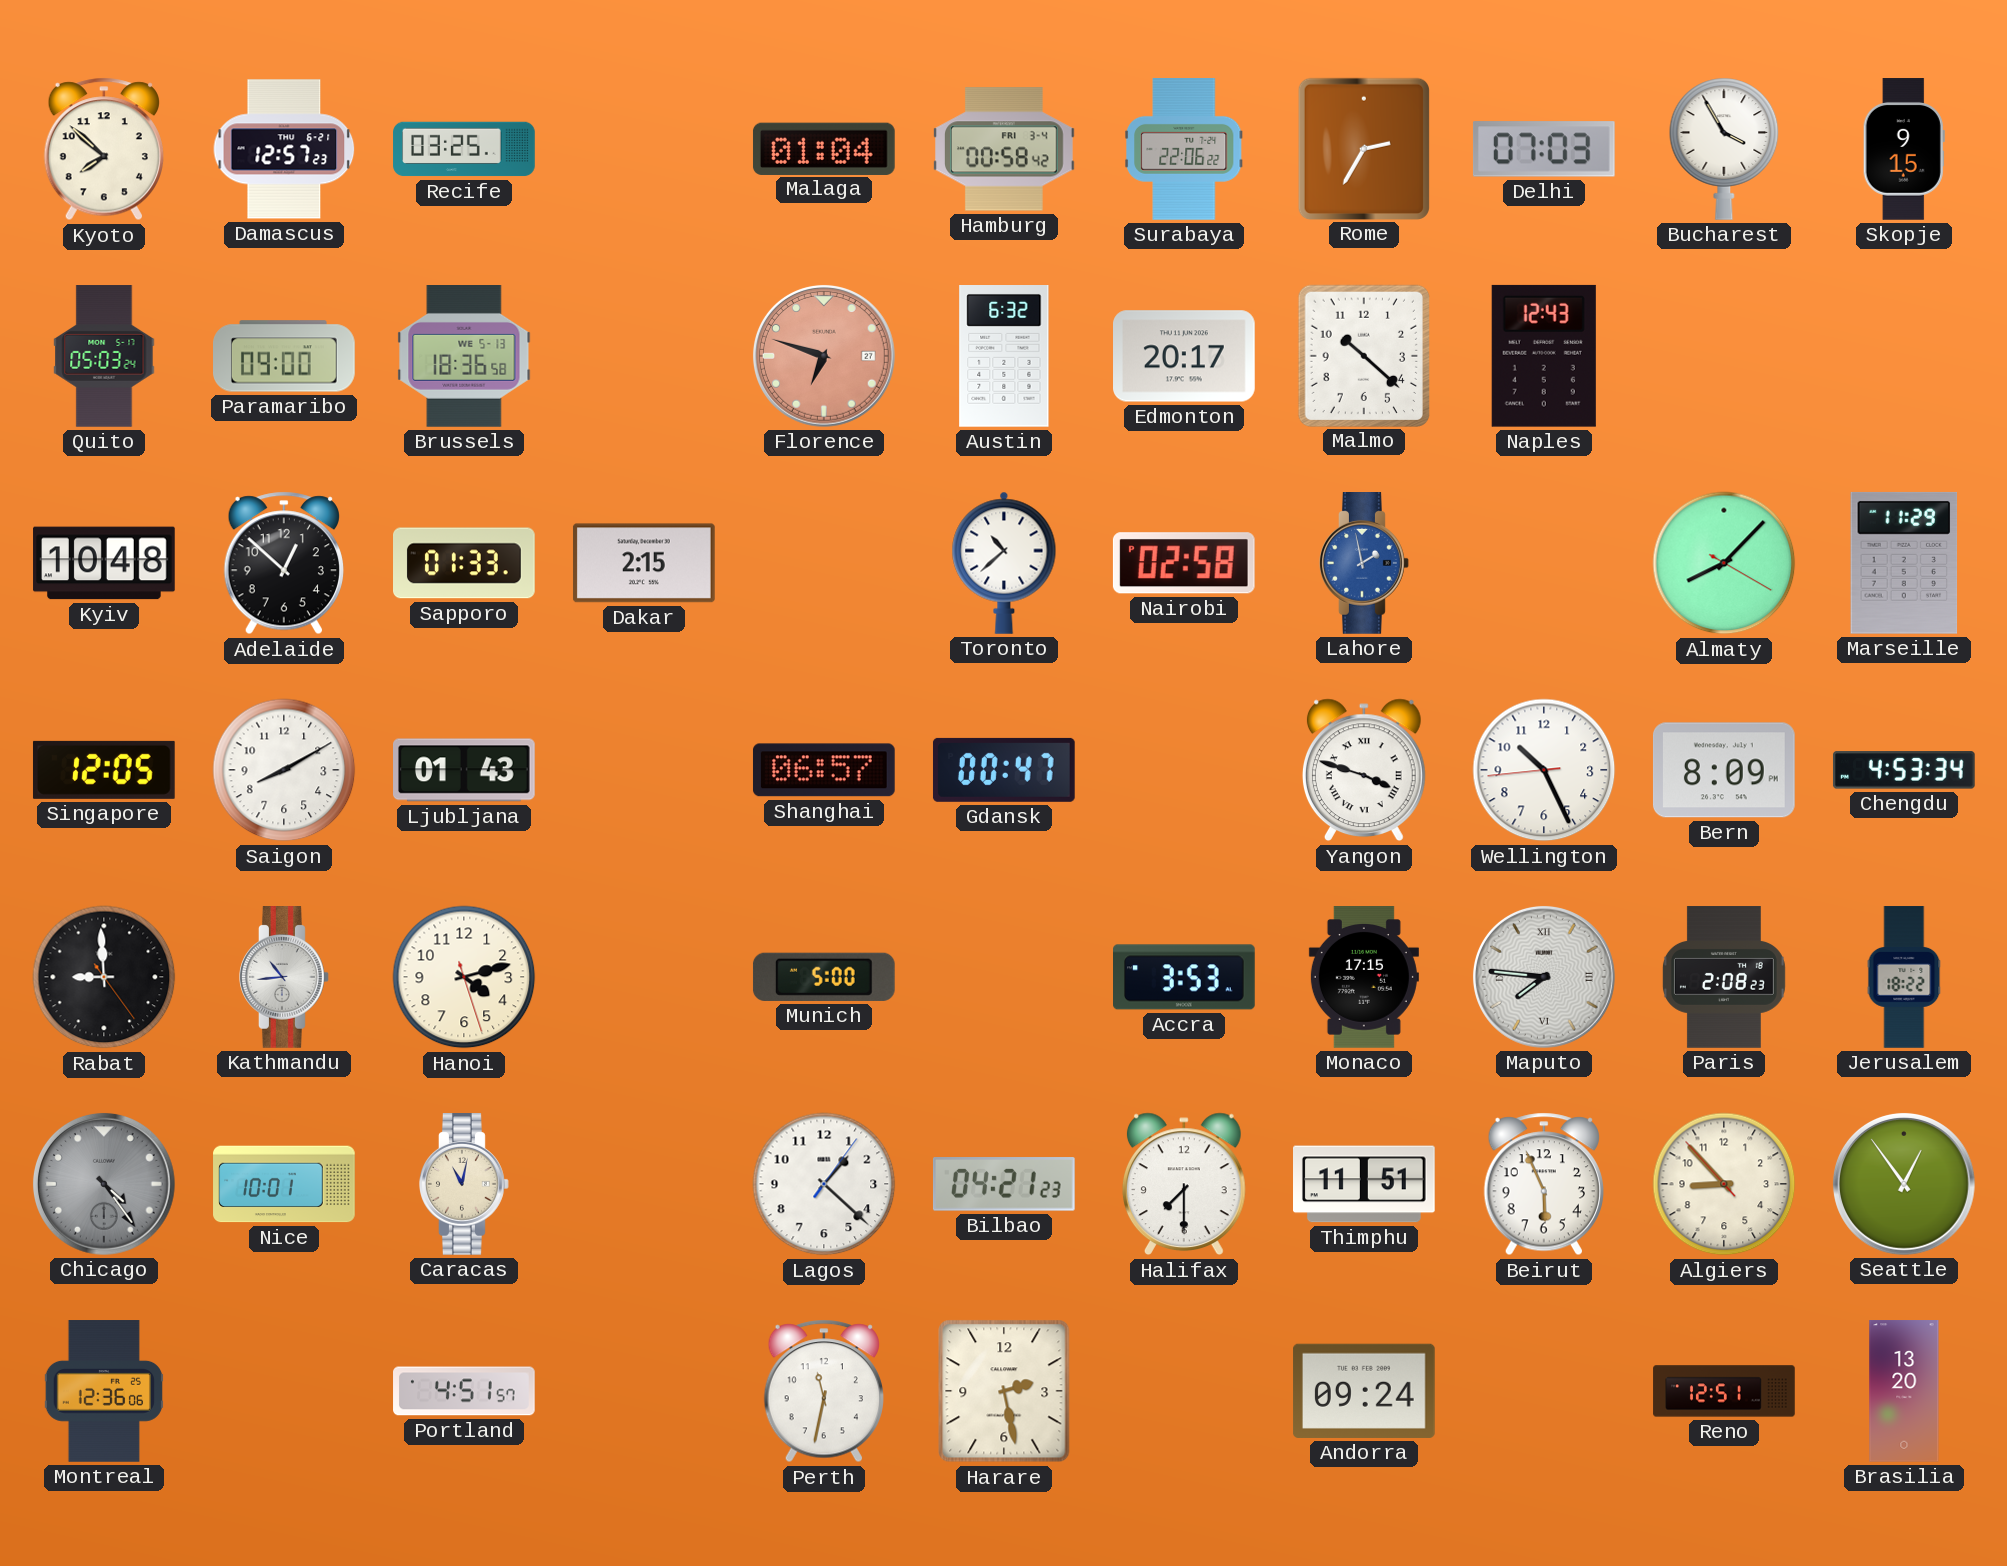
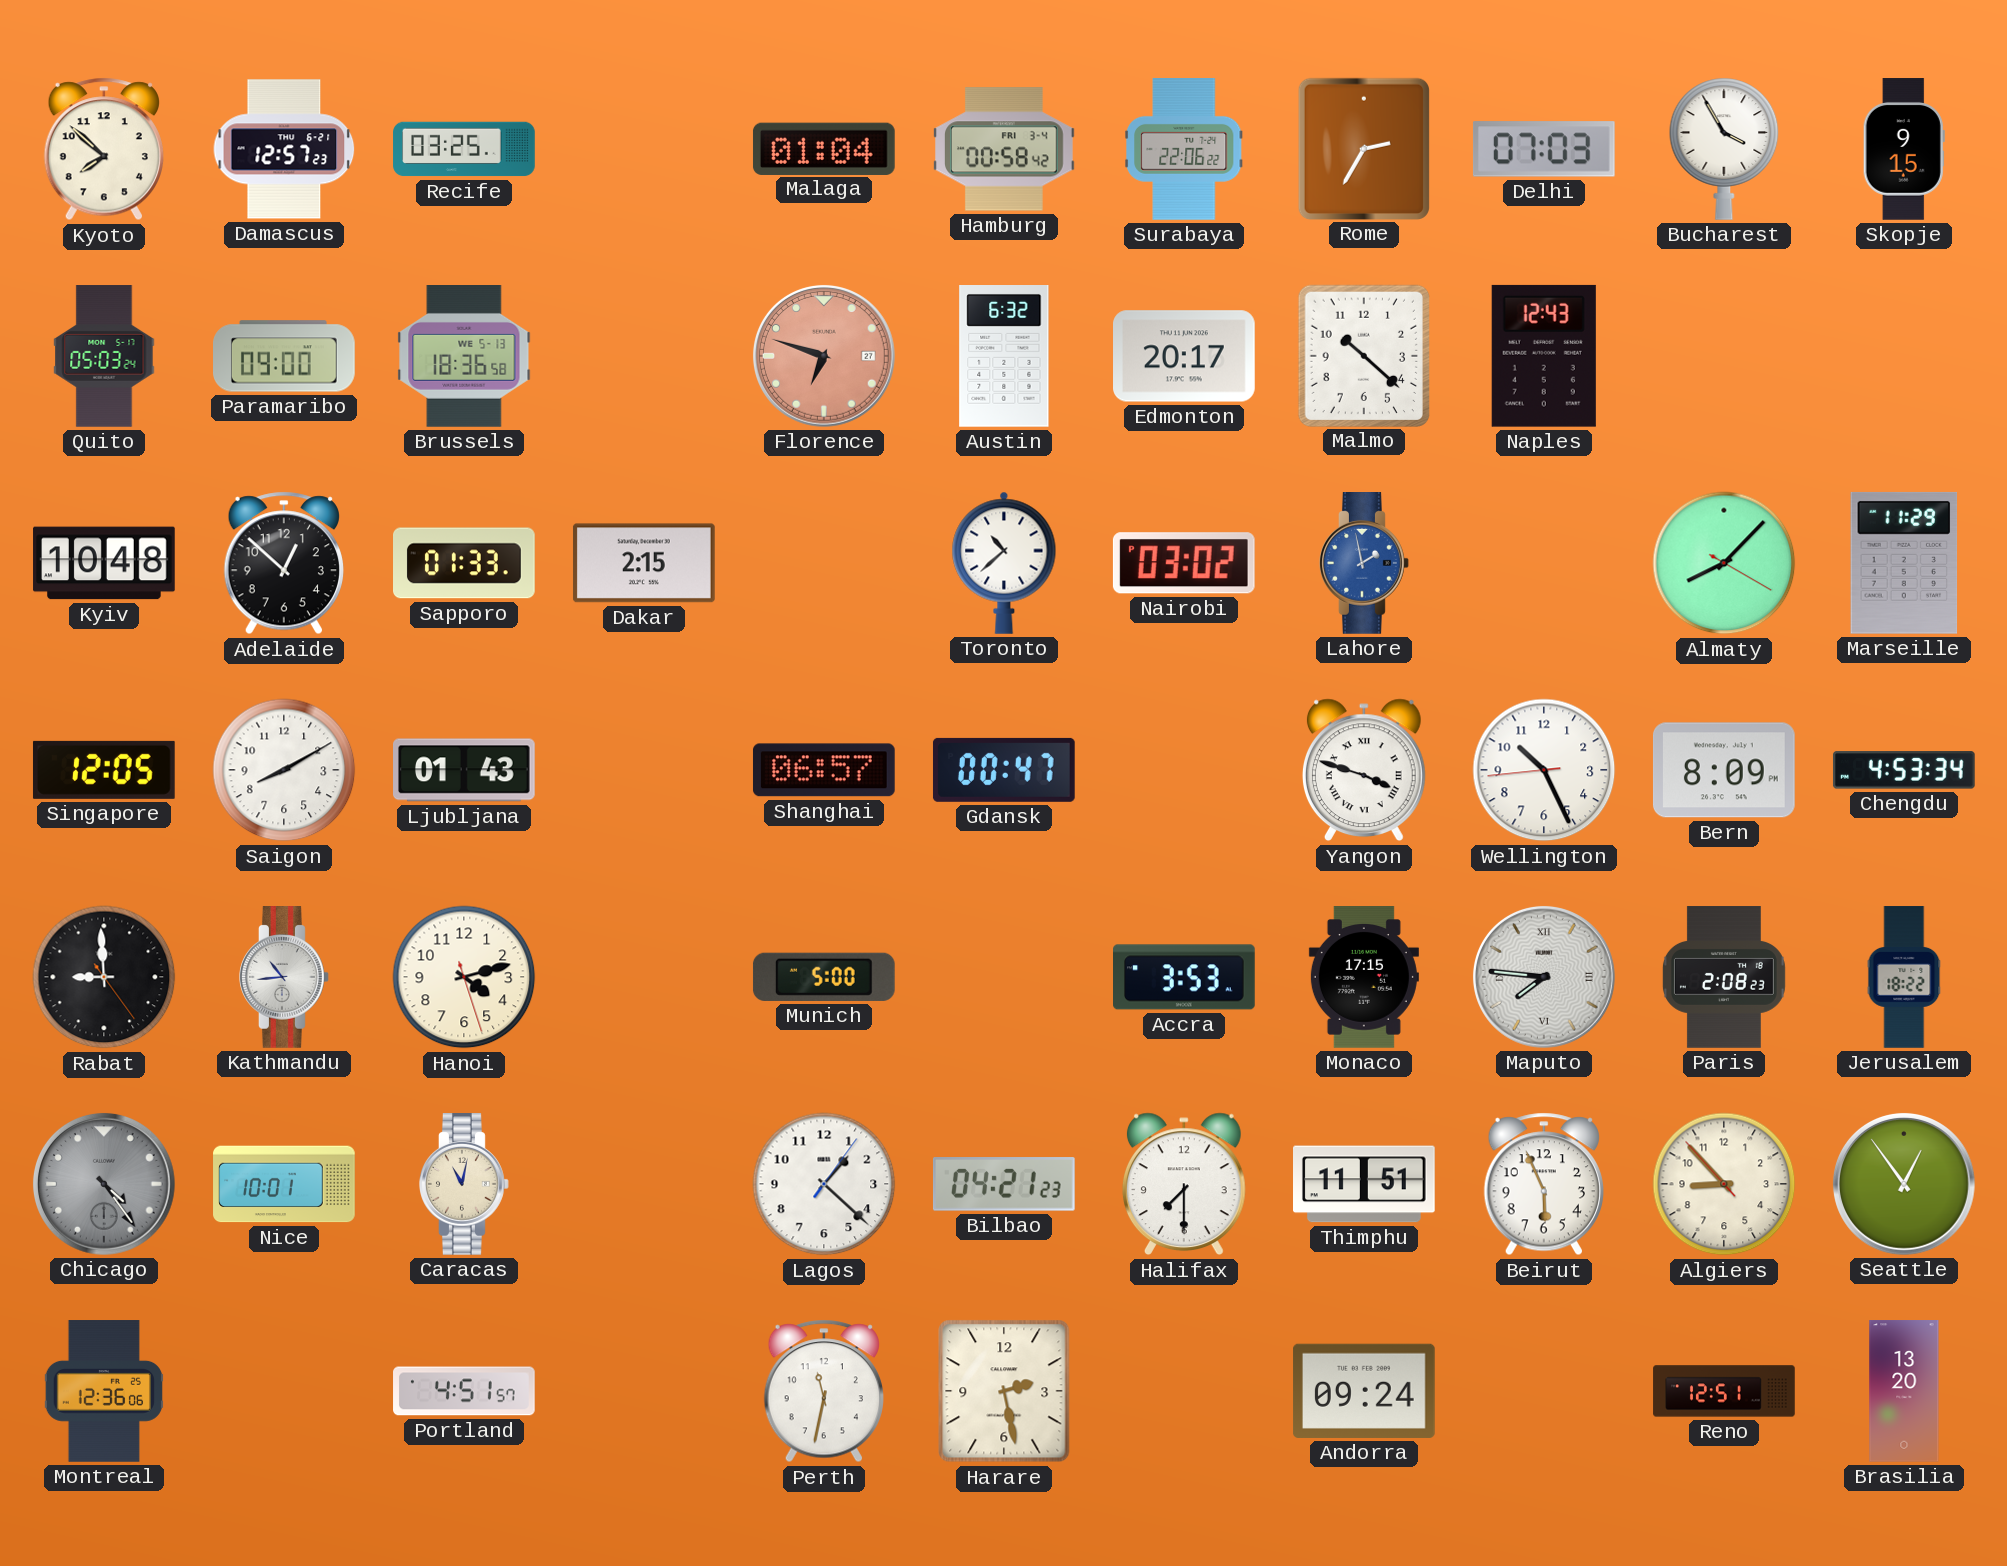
Nairobi: 02:58 -> 03:02 (1184, 563)
